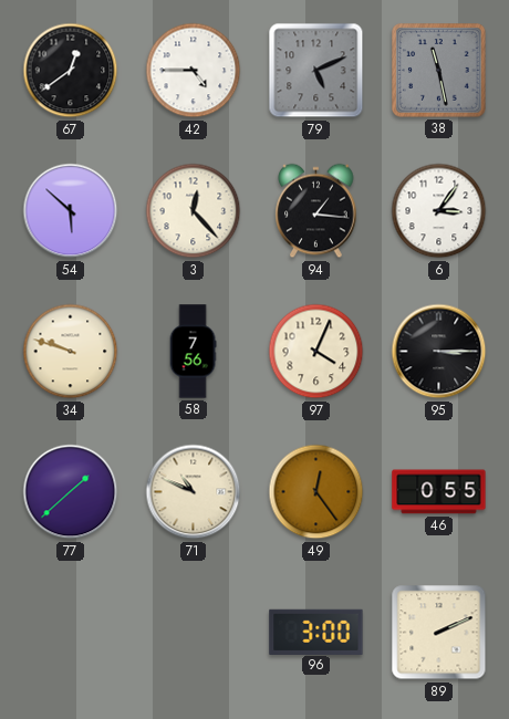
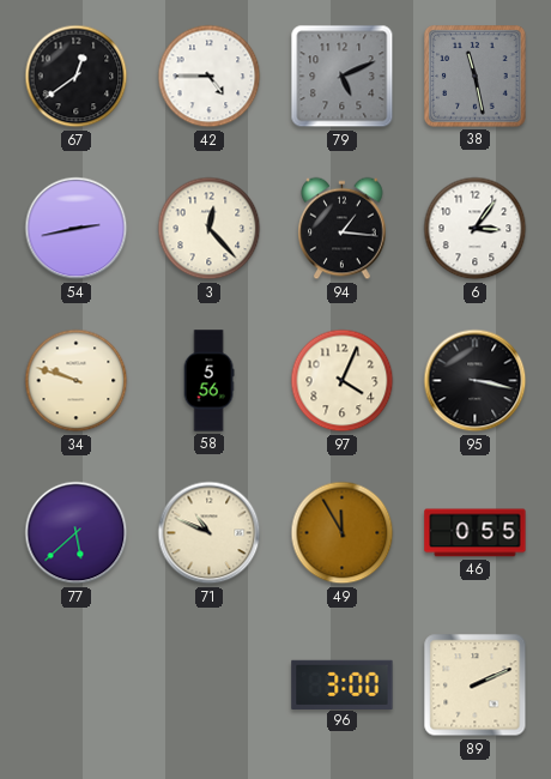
54: 5:52 -> 2:43 (77, 229)
58: 7:56 -> 5:56 (208, 381)
95: 3:15 -> 3:17 (476, 381)
77: 1:38 -> 5:38 (77, 533)
49: 12:24 -> 11:55 (343, 533)
